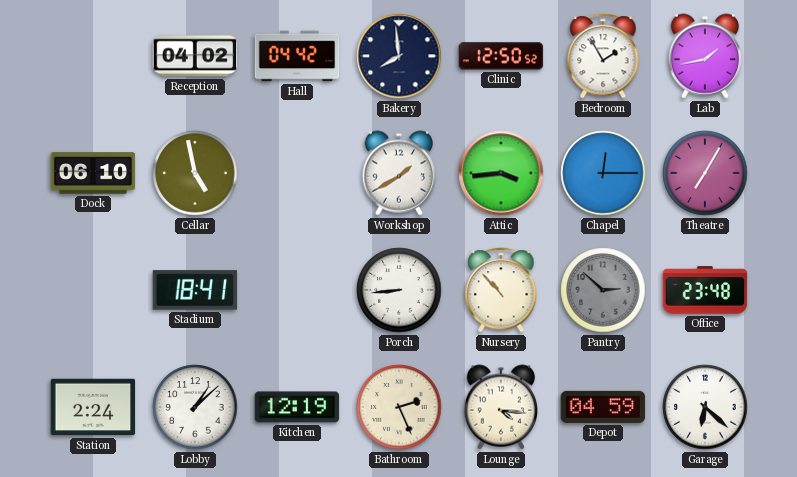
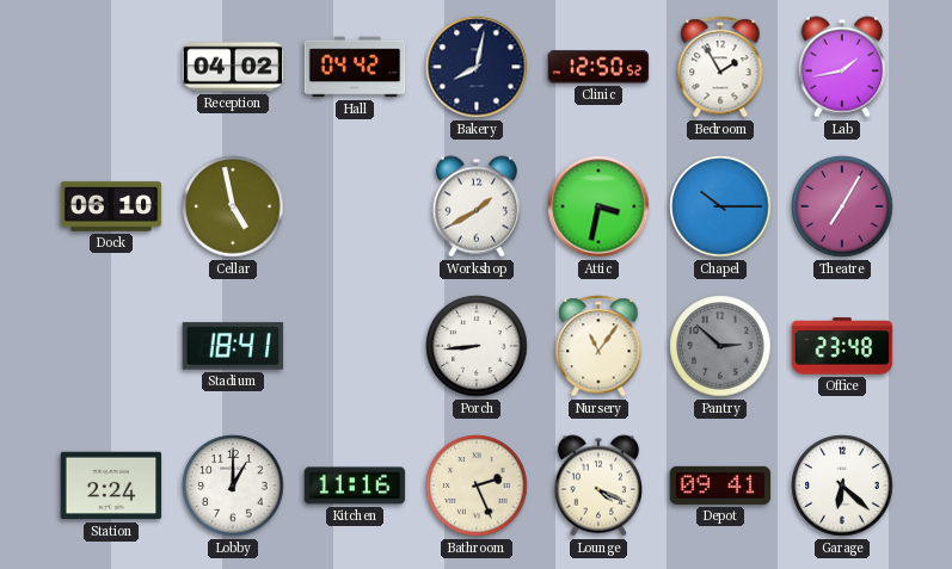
Bakery: 7:59 -> 8:02 (477, 67)
Attic: 3:44 -> 3:32 (598, 206)
Chapel: 12:15 -> 10:15 (720, 206)
Nursery: 10:53 -> 11:06 (598, 346)
Lobby: 1:08 -> 1:00 (233, 485)
Kitchen: 12:19 -> 11:16 (355, 485)
Lounge: 4:16 -> 4:19 (598, 485)
Depot: 04:59 -> 09:41 (720, 485)
